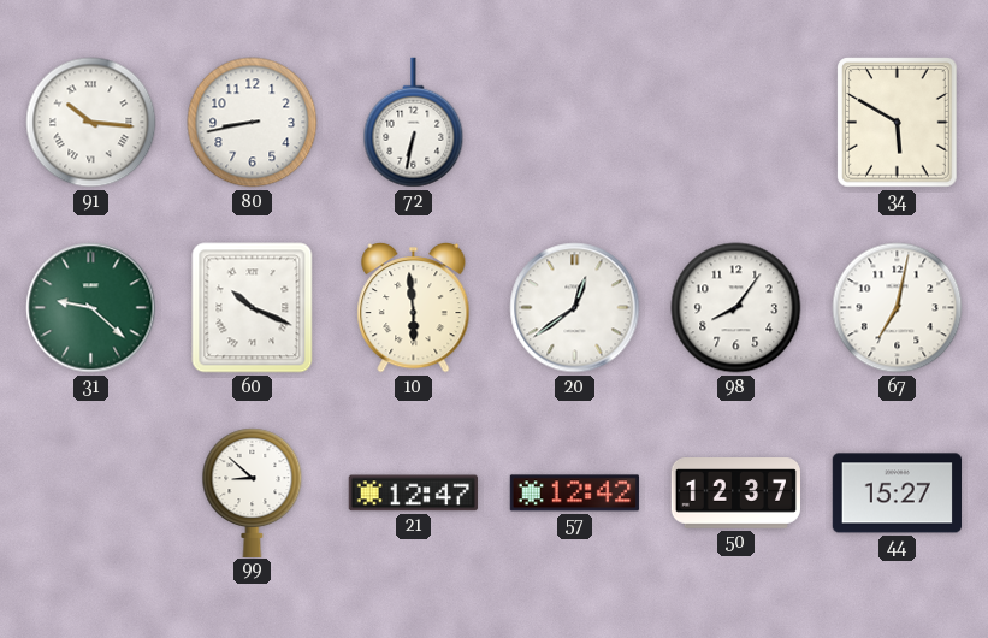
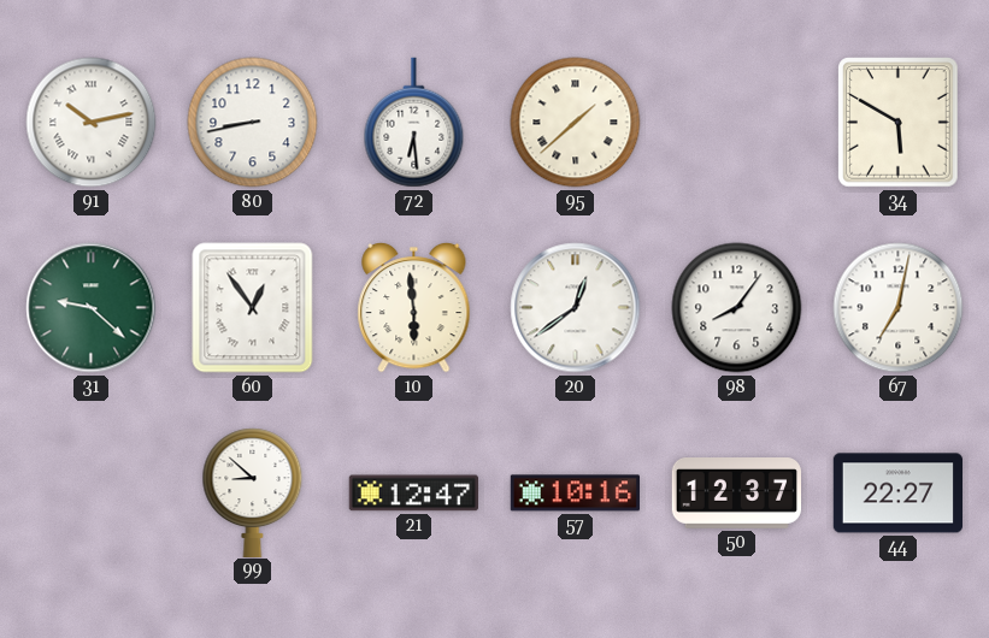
91: 10:16 -> 10:13 (92, 123)
72: 6:32 -> 6:29 (414, 123)
95: none -> 1:38 (576, 123)
60: 10:19 -> 12:54 (253, 308)
57: 12:42 -> 10:16 (575, 494)
44: 15:27 -> 22:27 (897, 494)
